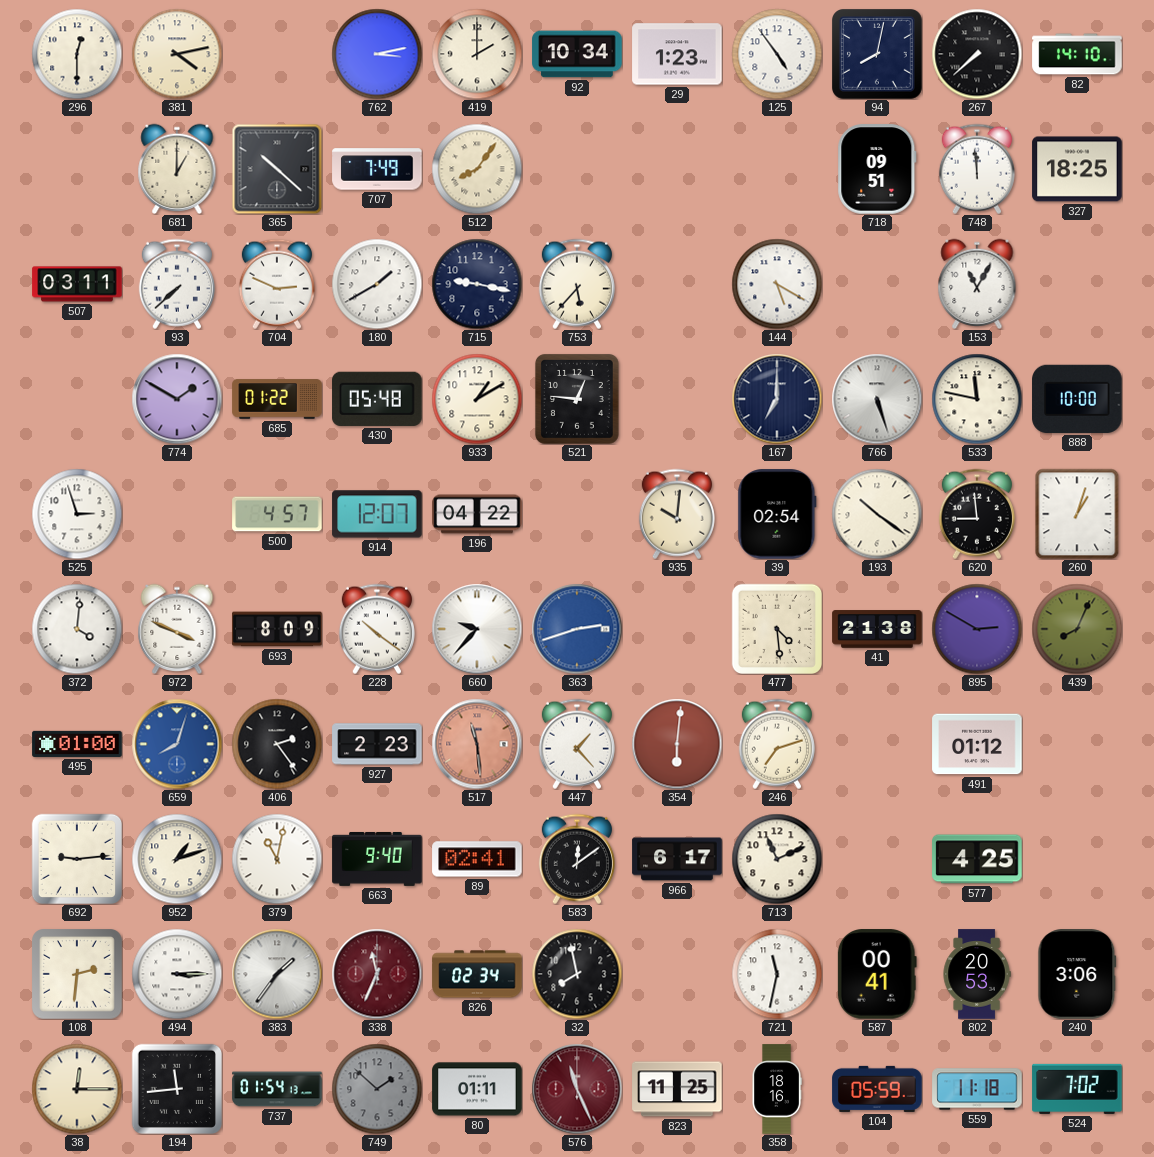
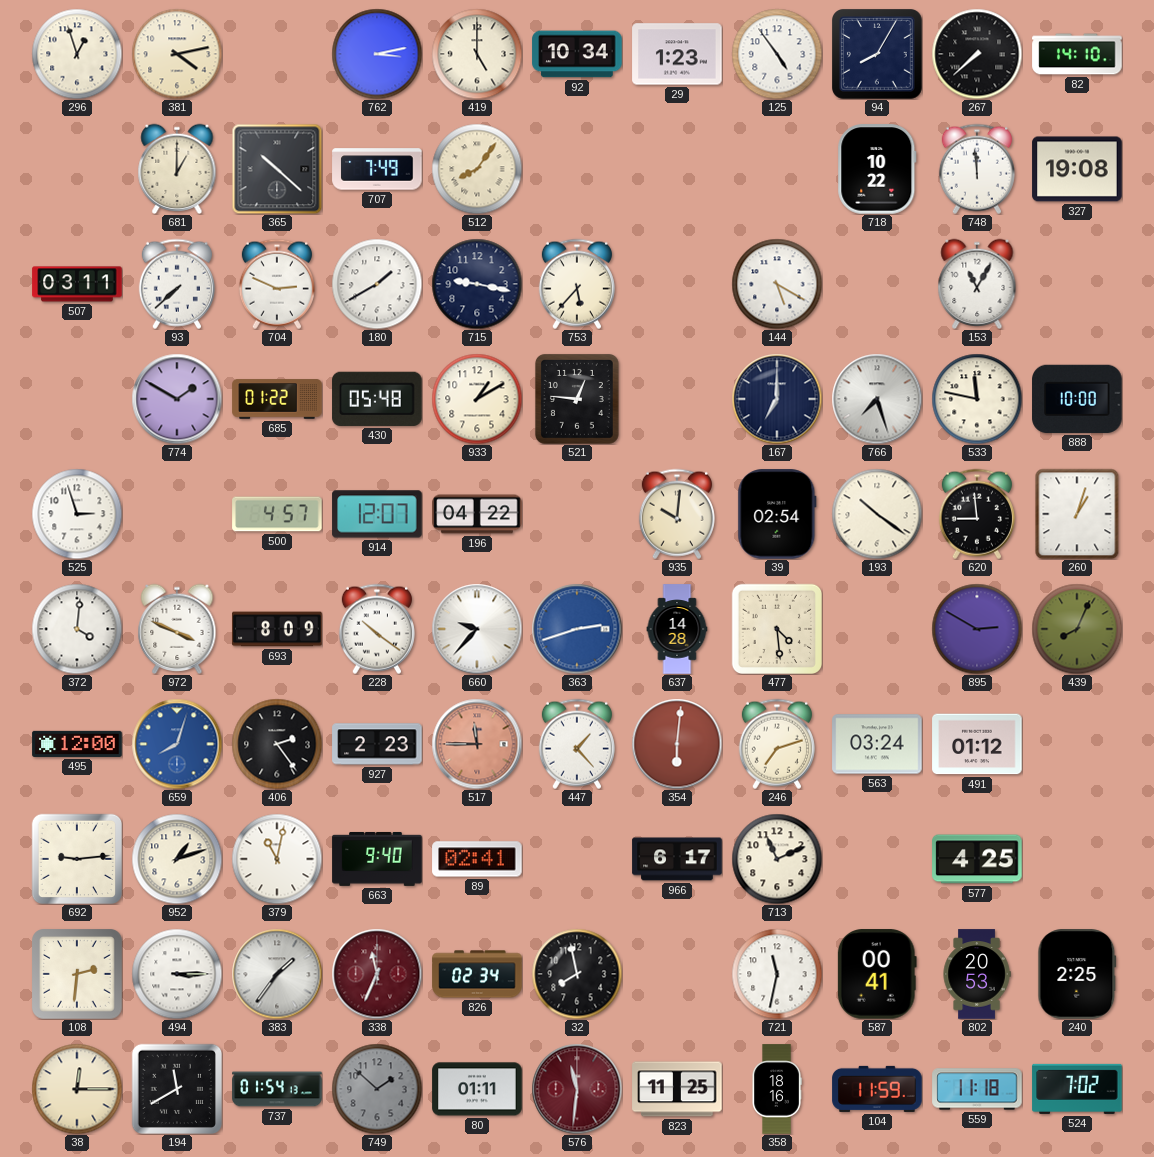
296: 12:30 -> 12:57 (77, 54)
419: 2:00 -> 5:00 (477, 54)
94: 8:02 -> 8:05 (878, 55)
718: 09:51 -> 10:22 (877, 169)
327: 18:25 -> 19:08 (1077, 169)
766: 5:27 -> 7:27 (877, 399)
637: none -> 14:28 (677, 629)
41: 21:38 -> none (877, 629)
495: 01:00 -> 12:00 (77, 744)
517: 11:29 -> 11:45 (477, 744)
563: none -> 03:24 (877, 744)
583: 12:09 -> none (577, 859)
240: 3:06 -> 2:25 (1077, 974)
194: 11:44 -> 11:40 (176, 1088)
576: 11:26 -> 11:31 (577, 1089)
104: 05:59 -> 11:59 (877, 1089)
